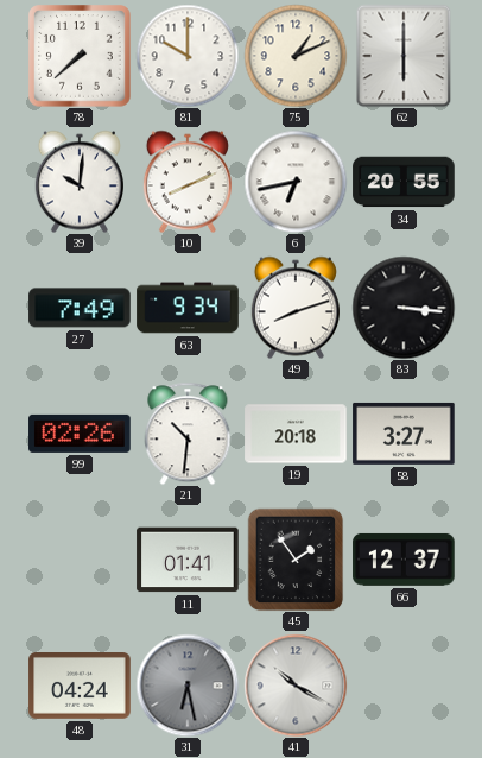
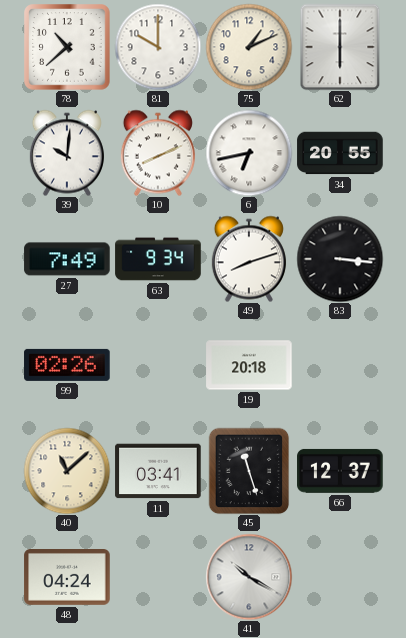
78: 7:38 -> 10:38 (67, 47)
21: 10:31 -> none (188, 434)
58: 3:27 -> none (404, 434)
40: none -> 11:08 (67, 471)
11: 01:41 -> 03:41 (158, 471)
45: 1:54 -> 11:27 (249, 471)
31: 6:28 -> none (188, 686)
